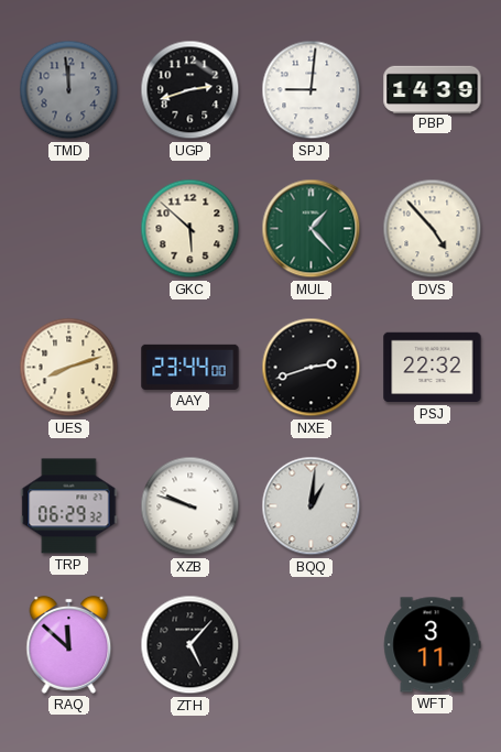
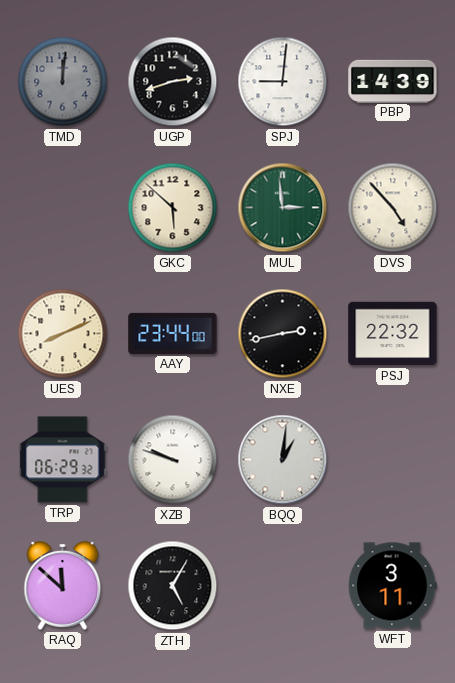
TMD: 11:59 -> 12:01 (63, 82)
MUL: 1:23 -> 2:59 (283, 208)
UES: 8:12 -> 8:11 (63, 334)
NXE: 2:42 -> 2:43 (283, 334)
ZTH: 5:07 -> 5:05 (173, 586)
